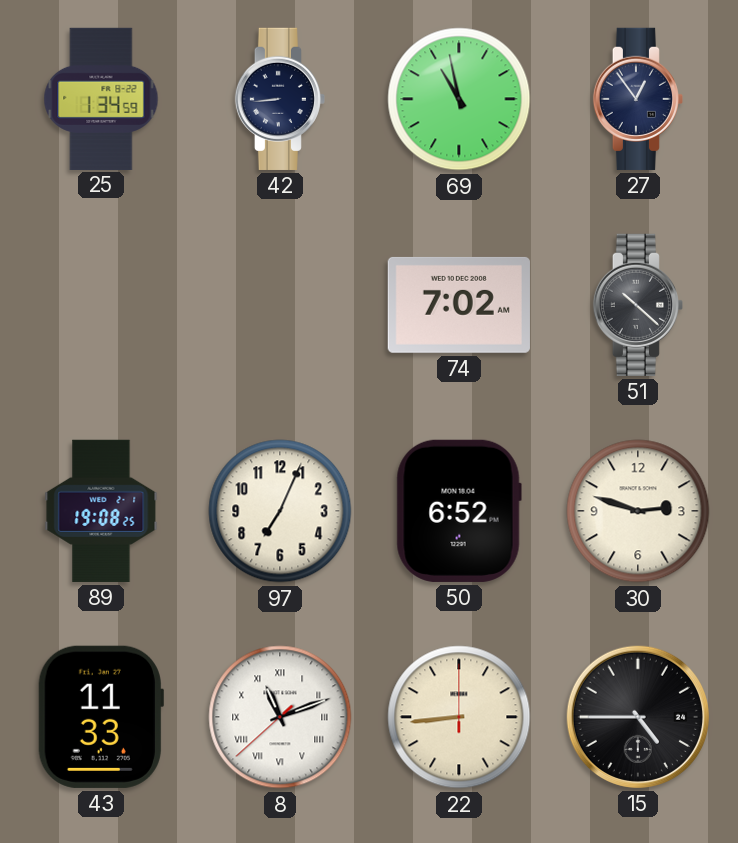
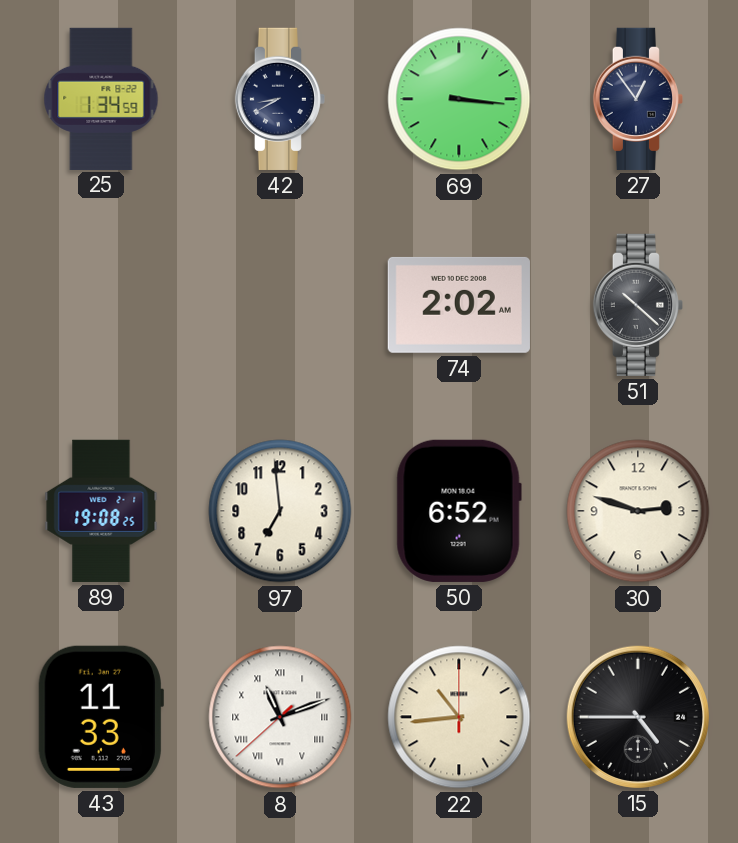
42: 8:44 -> 8:40 (279, 99)
69: 10:58 -> 3:16 (459, 99)
74: 7:02 -> 2:02 (459, 305)
97: 7:04 -> 6:59 (280, 511)
22: 8:44 -> 10:44 (459, 717)
